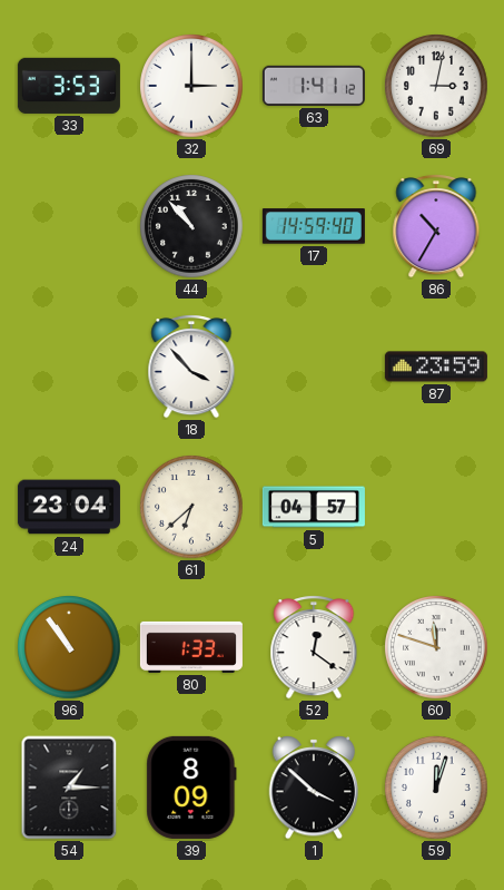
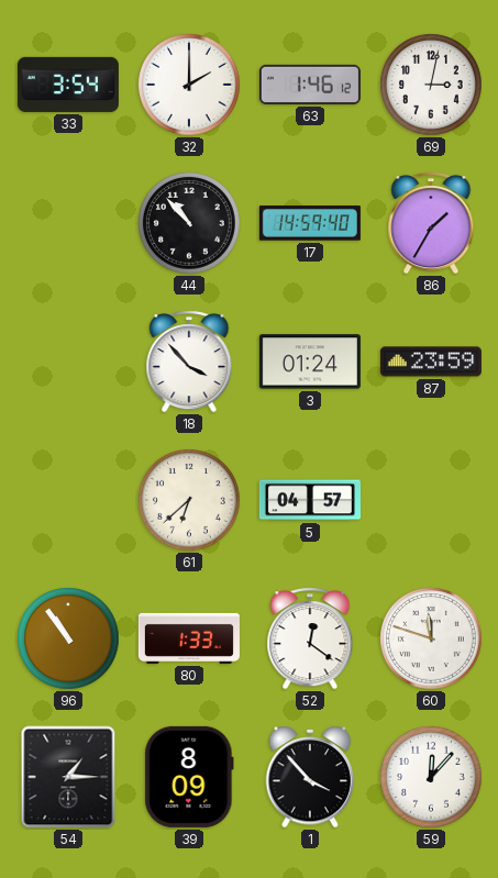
33: 3:53 -> 3:54 (68, 85)
32: 3:00 -> 2:00 (189, 85)
63: 1:41 -> 1:46 (310, 85)
86: 10:35 -> 1:35 (431, 223)
3: none -> 01:24 (310, 362)
24: 23:04 -> none (69, 507)
1: 3:52 -> 3:53 (310, 777)
59: 12:03 -> 12:07 (431, 777)
